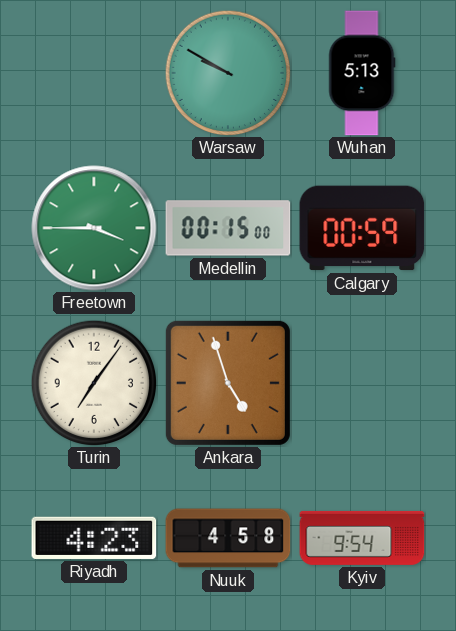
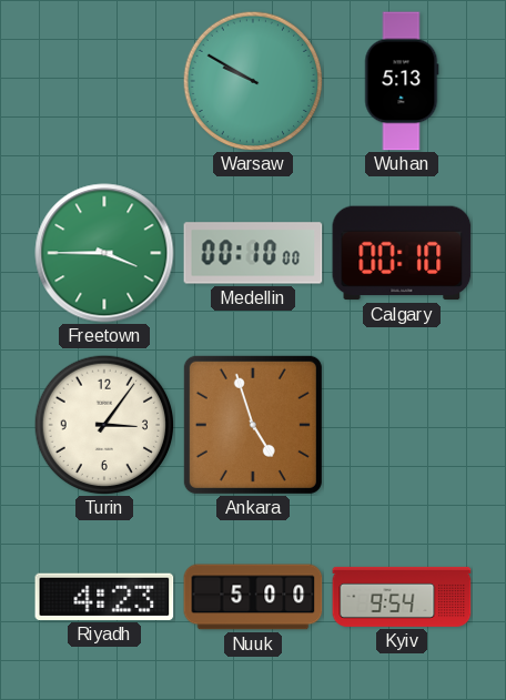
Medellin: 00:15 -> 00:10 (253, 253)
Calgary: 00:59 -> 00:10 (402, 253)
Turin: 7:06 -> 3:06 (104, 425)
Nuuk: 4:58 -> 5:00 (253, 597)
